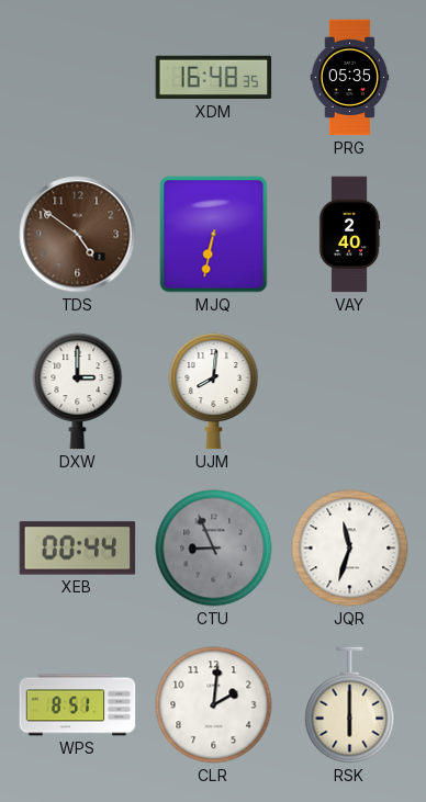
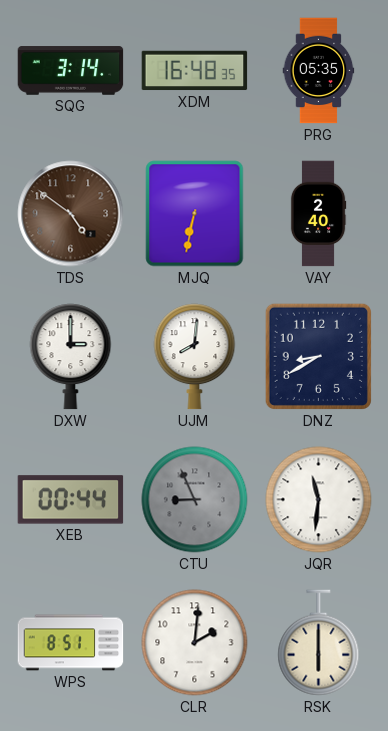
SQG: none -> 3:14 (71, 71)
DNZ: none -> 8:40 (318, 356)
JQR: 11:33 -> 11:31 (319, 500)
